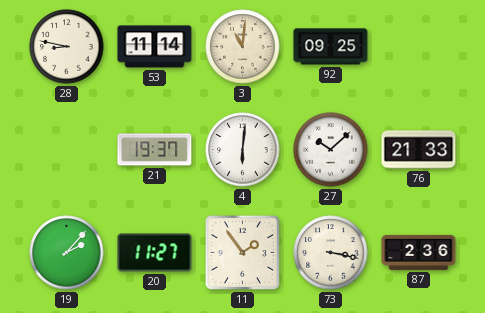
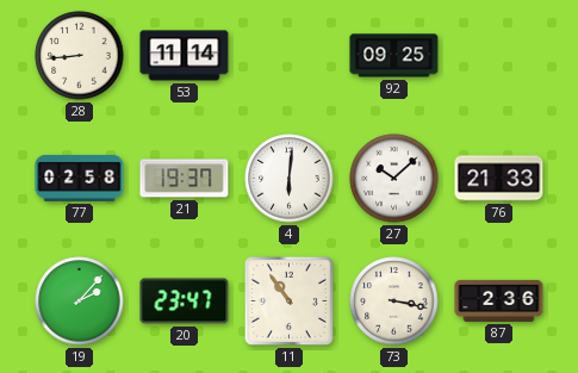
28: 8:47 -> 8:44 (80, 56)
3: 11:01 -> none (243, 47)
77: none -> 02:58 (80, 178)
20: 11:27 -> 23:47 (185, 301)
11: 1:54 -> 10:54 (288, 300)
